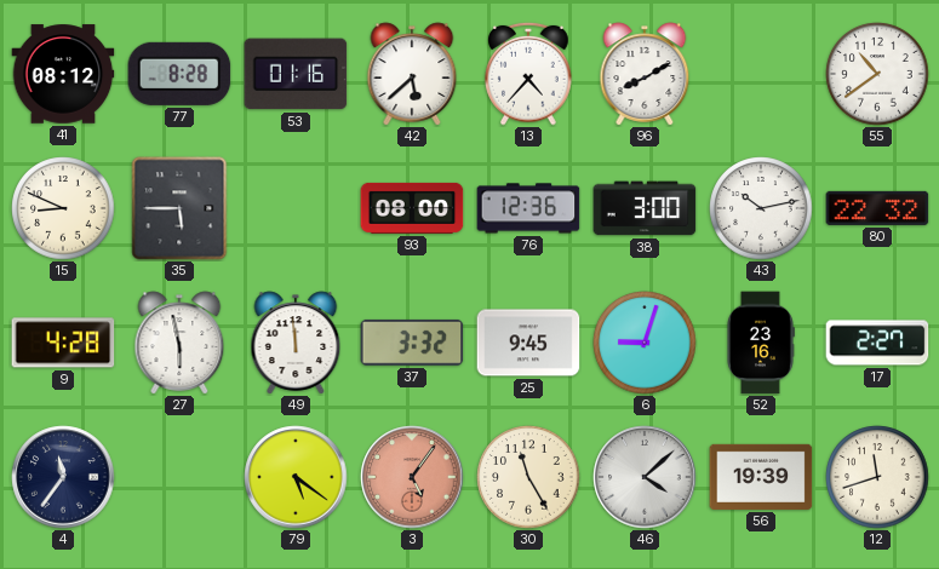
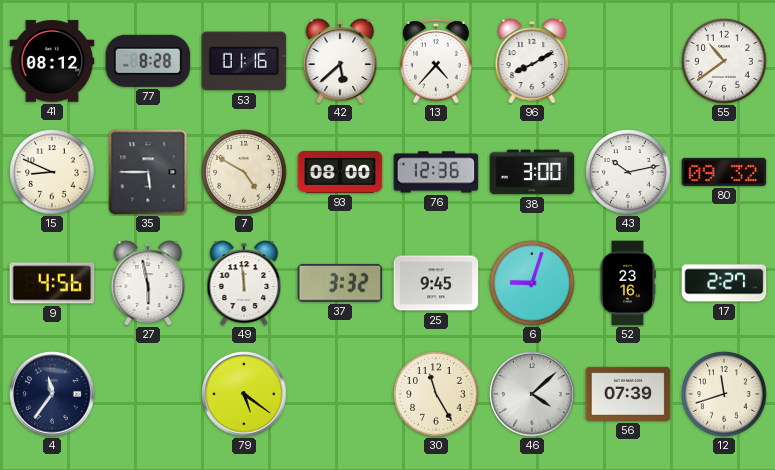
7: none -> 4:50 (244, 172)
80: 22:32 -> 09:32 (724, 172)
9: 4:28 -> 4:56 (52, 283)
3: 5:06 -> none (412, 477)
56: 19:39 -> 07:39 (628, 394)
